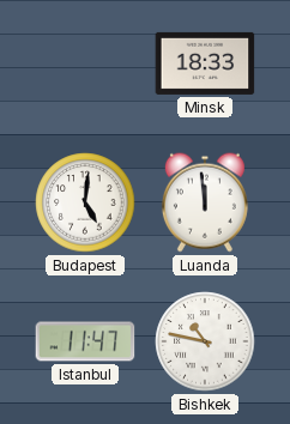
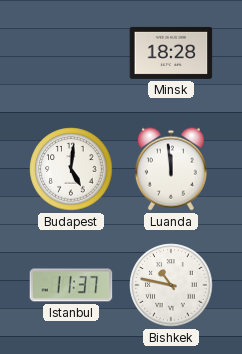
Minsk: 18:33 -> 18:28 (171, 53)
Istanbul: 11:47 -> 11:37 (71, 285)
